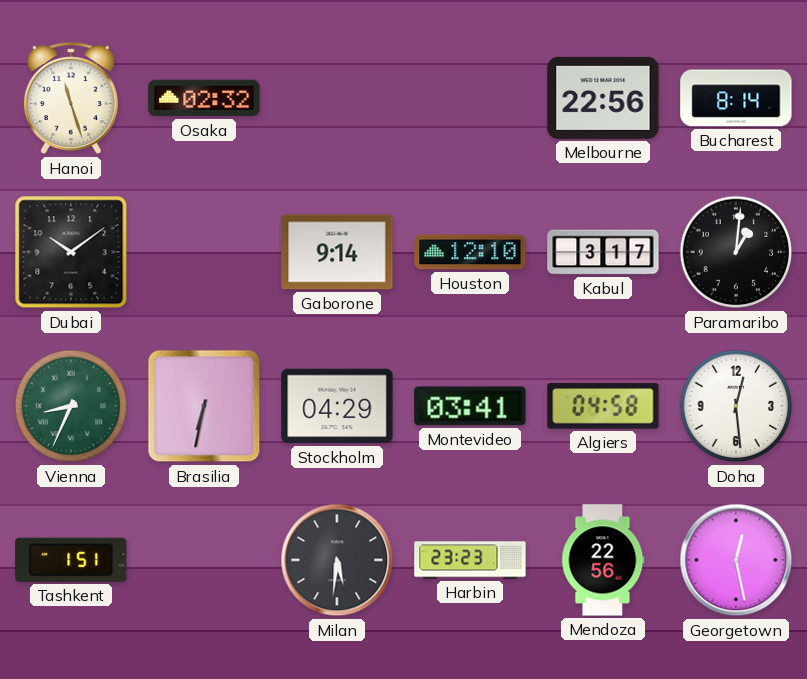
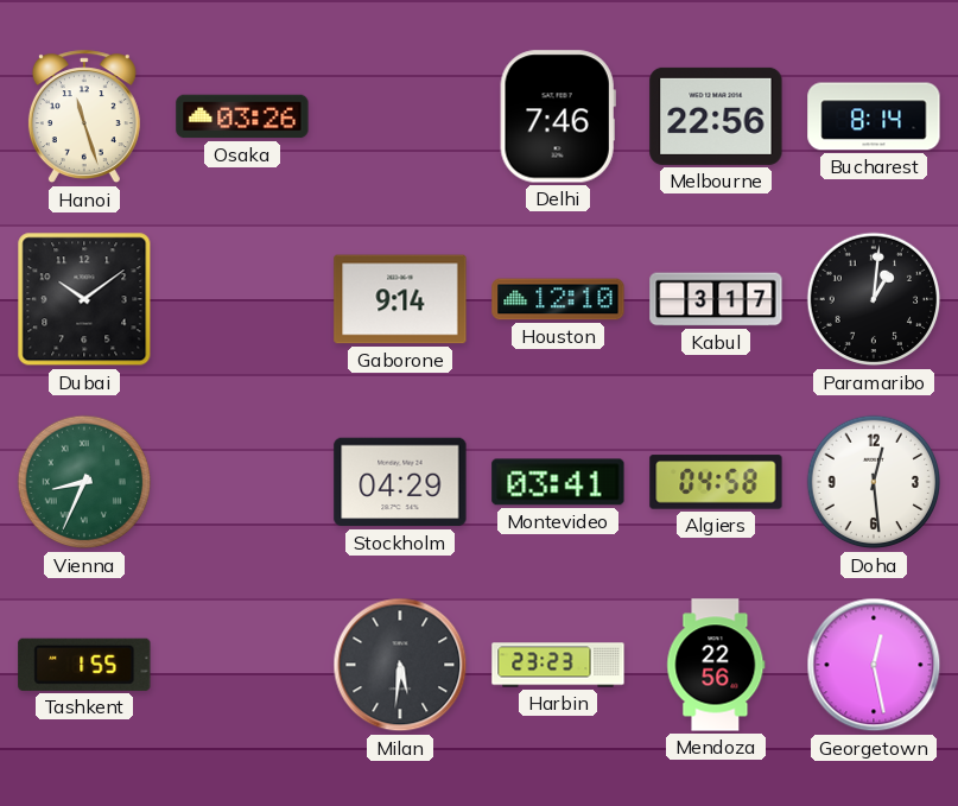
Osaka: 02:32 -> 03:26 (242, 116)
Delhi: none -> 7:46 (558, 116)
Brasilia: 6:32 -> none (204, 406)
Tashkent: 1:51 -> 1:55 (84, 665)
